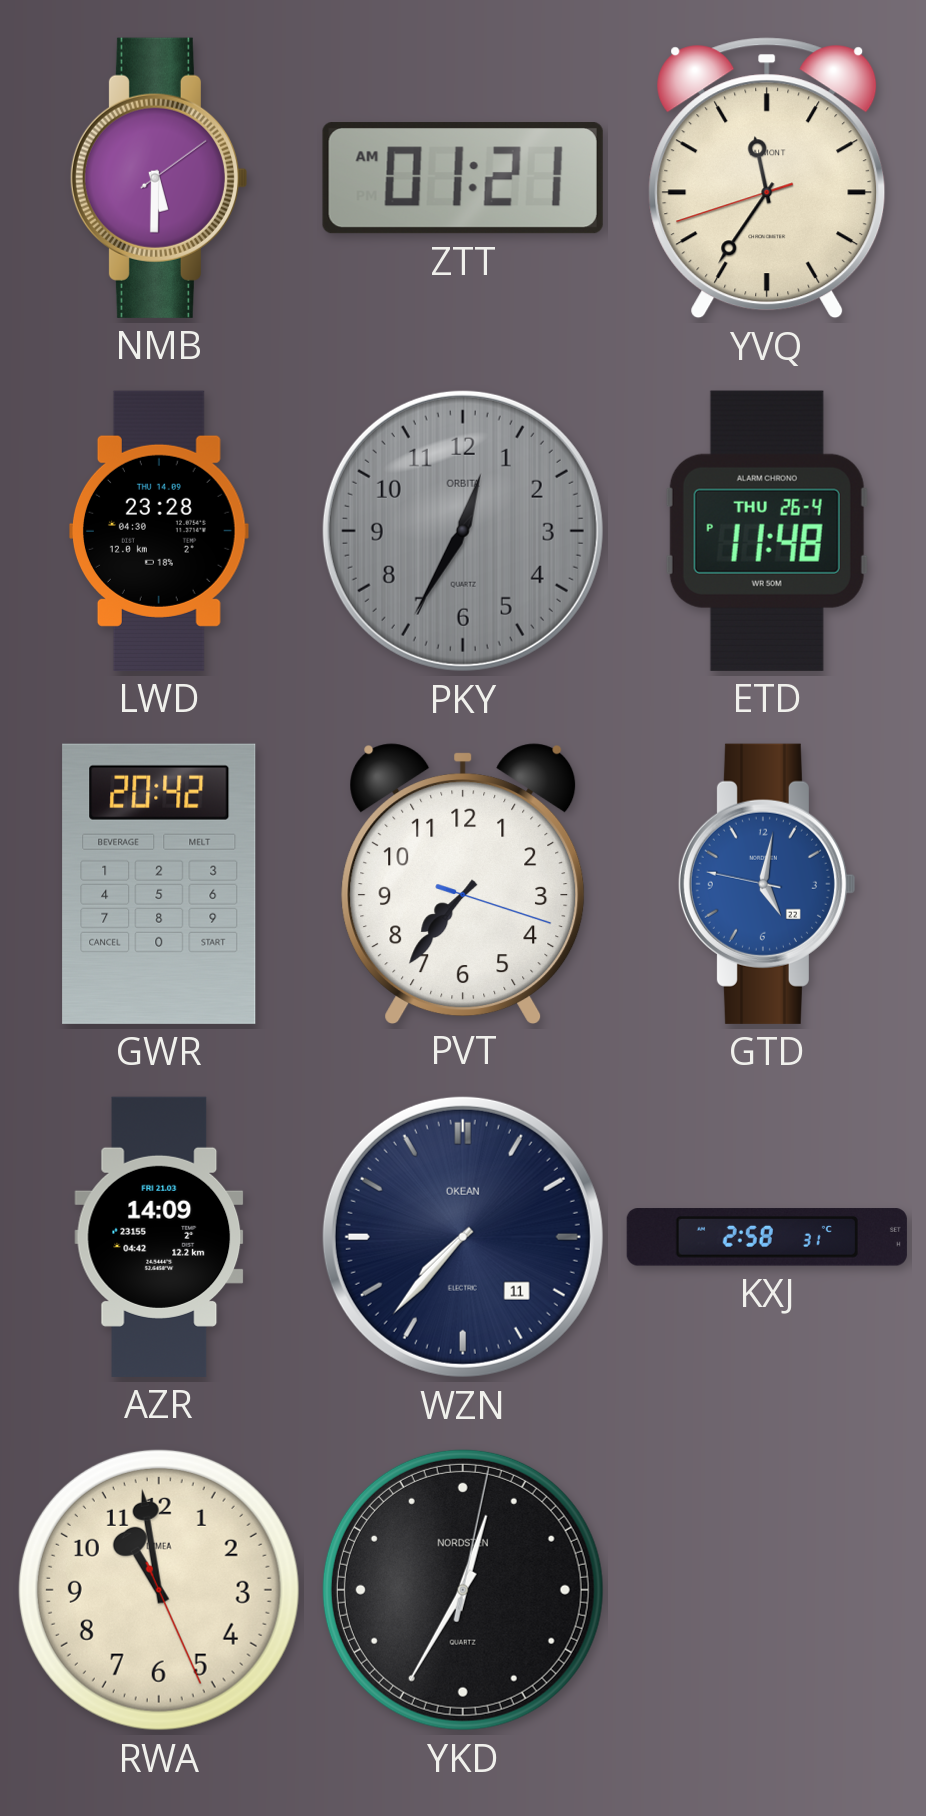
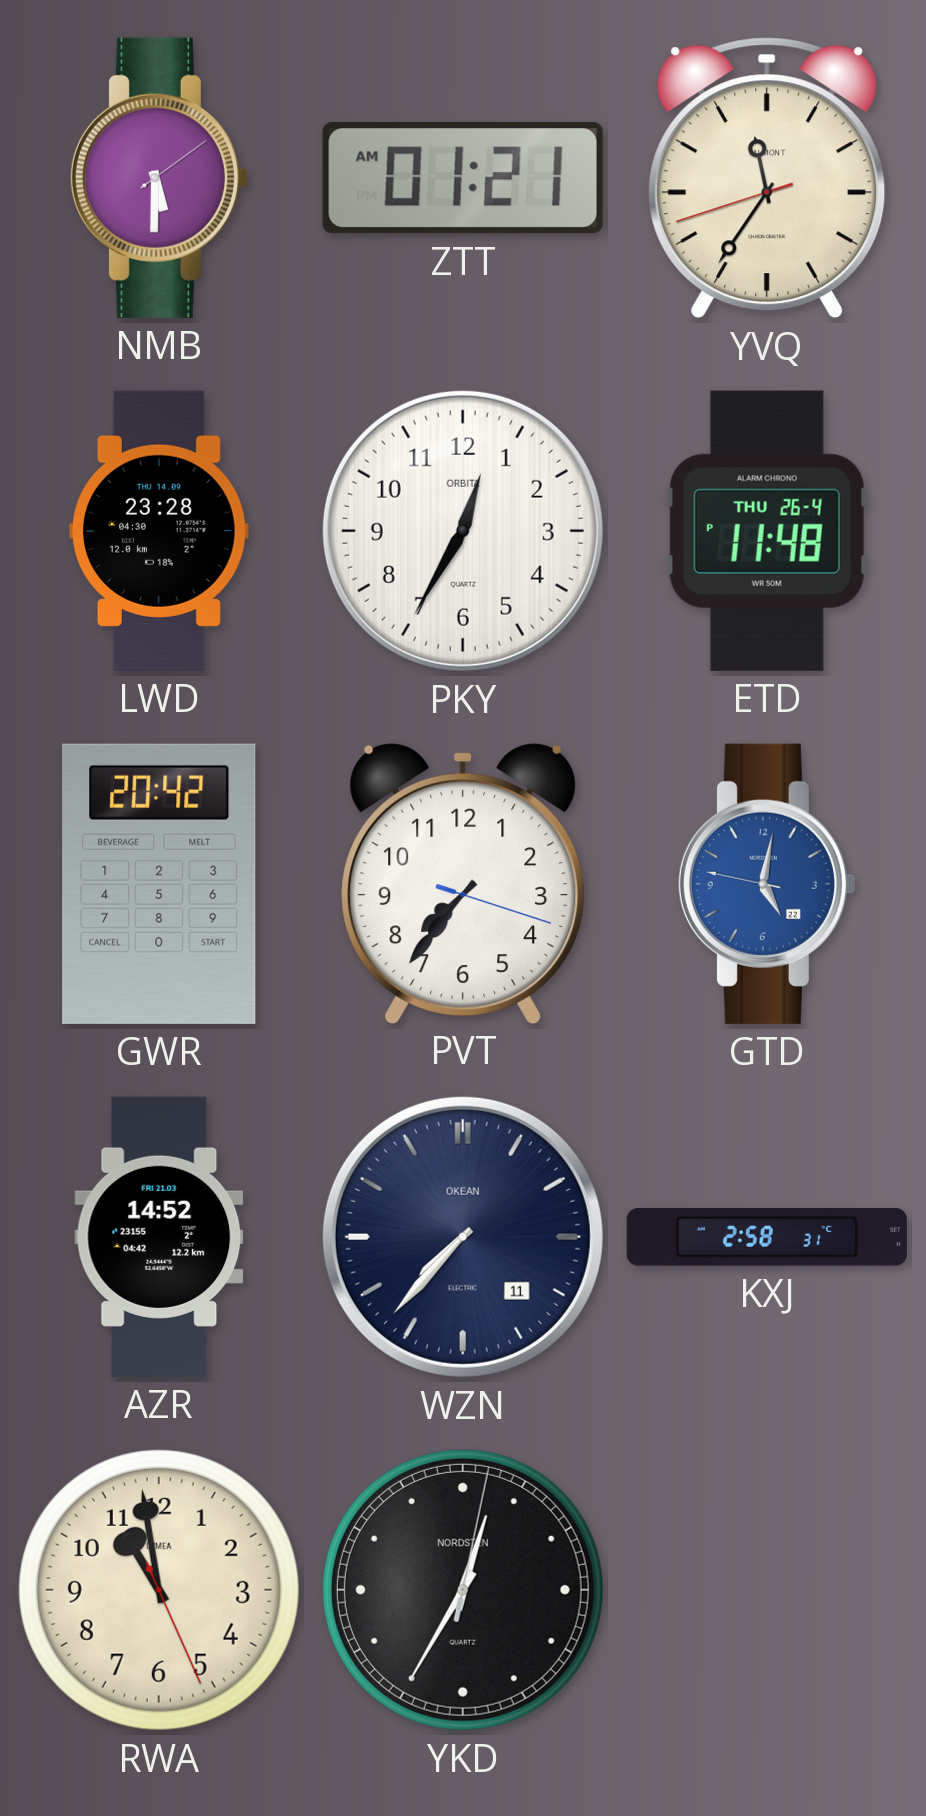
PKY dial: grey -> white (463, 531)
AZR: 14:09 -> 14:52 (159, 1237)
